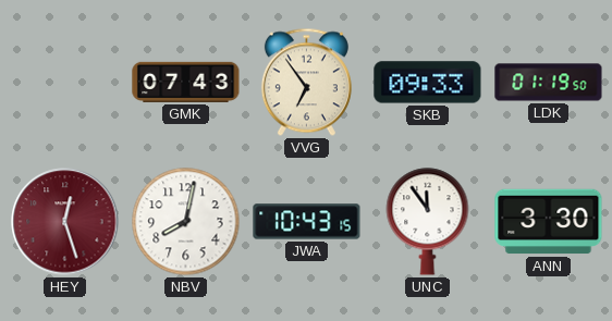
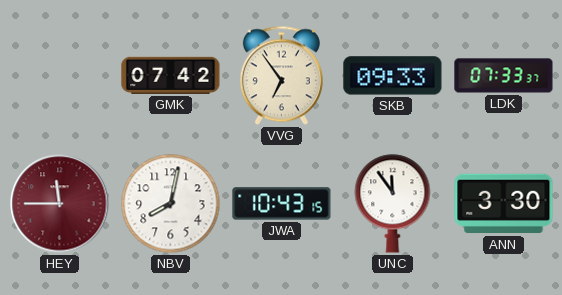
GMK: 07:43 -> 07:42 (171, 75)
LDK: 01:19 -> 07:33 (504, 76)
HEY: 12:27 -> 11:45 (60, 204)
